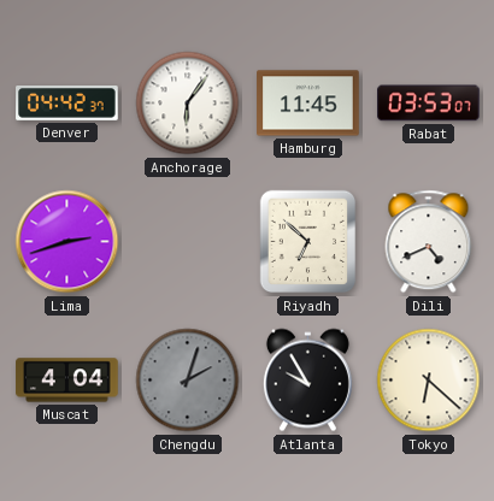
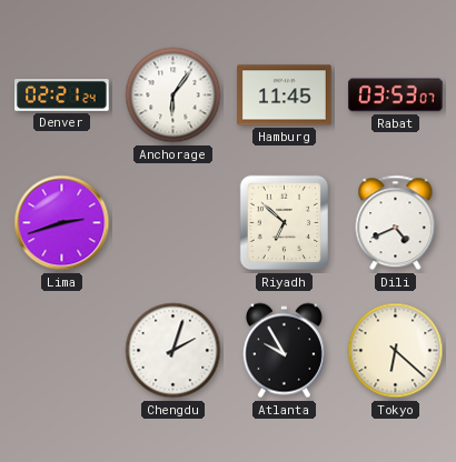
Denver: 04:42 -> 02:21 (62, 96)
Muscat: 4:04 -> none (67, 381)
Chengdu dial: grey -> white (174, 351)
